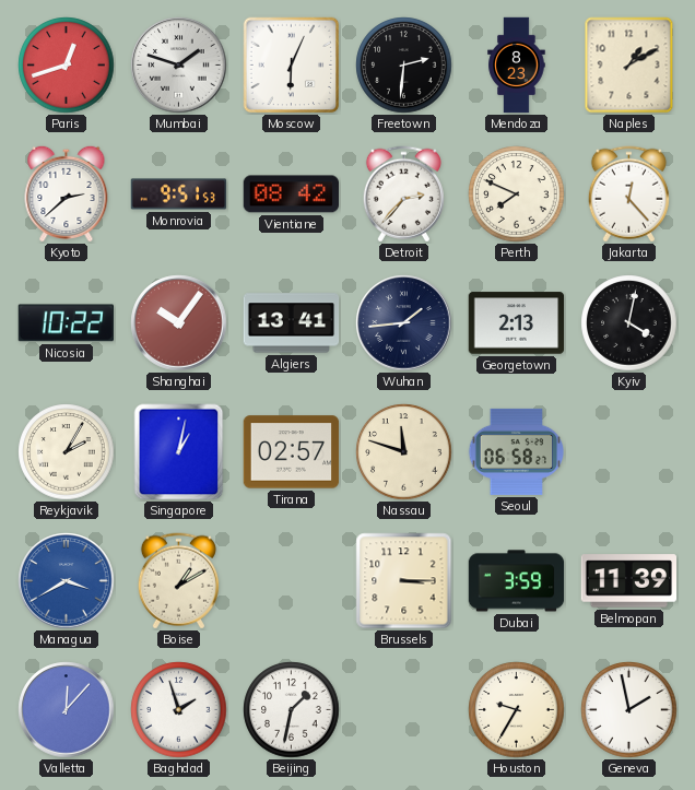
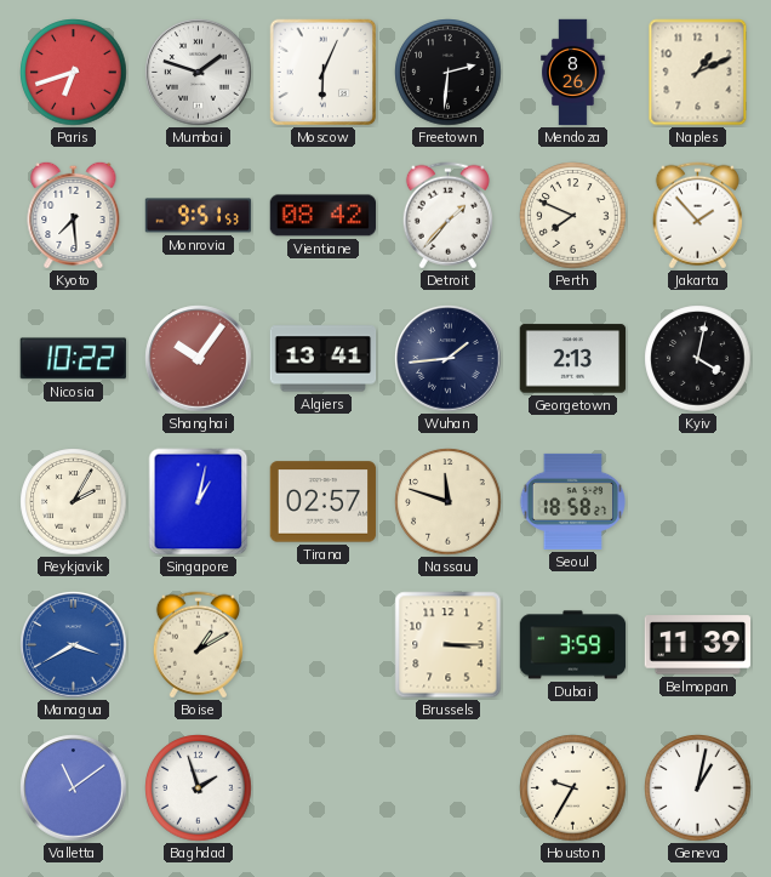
Paris: 12:42 -> 6:42 (74, 73)
Mendoza: 8:23 -> 8:26 (573, 73)
Naples: 1:10 -> 1:11 (698, 73)
Kyoto: 2:38 -> 7:29 (74, 215)
Detroit: 2:37 -> 1:37 (447, 216)
Jakarta: 12:23 -> 1:53 (697, 216)
Seoul: 06:58 -> 18:58 (572, 501)
Valletta: 12:07 -> 11:09 (74, 788)
Beijing: 1:32 -> none (292, 710)
Geneva: 1:58 -> 1:02 (698, 788)
